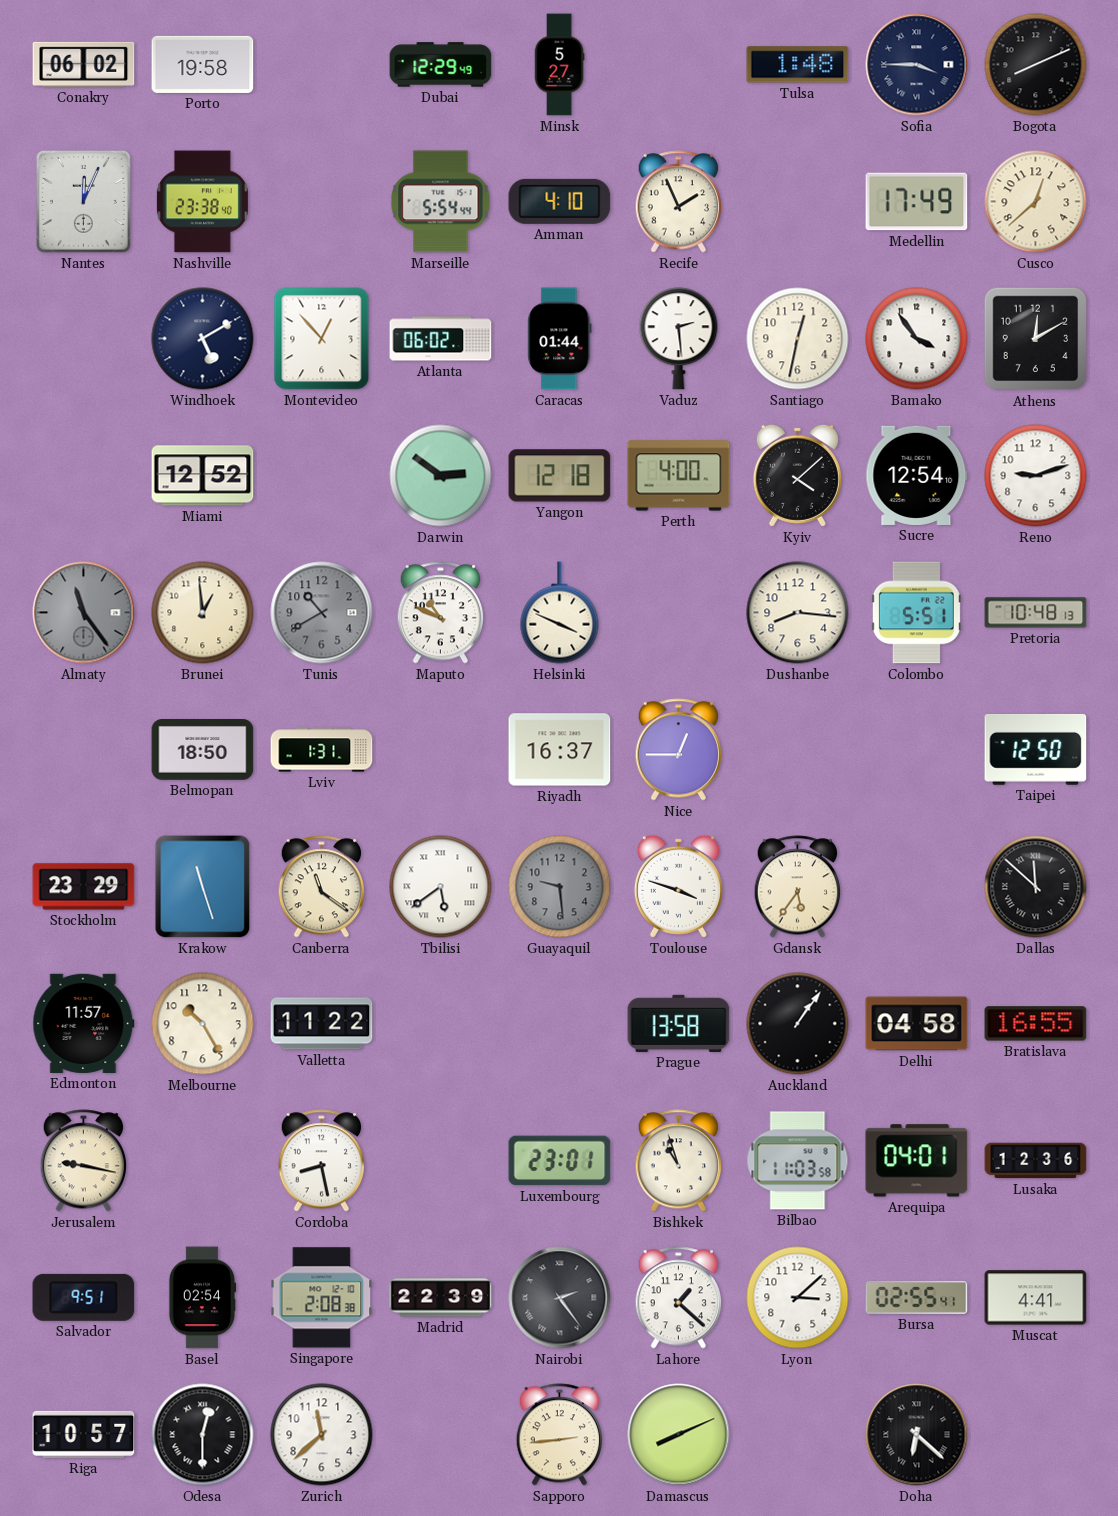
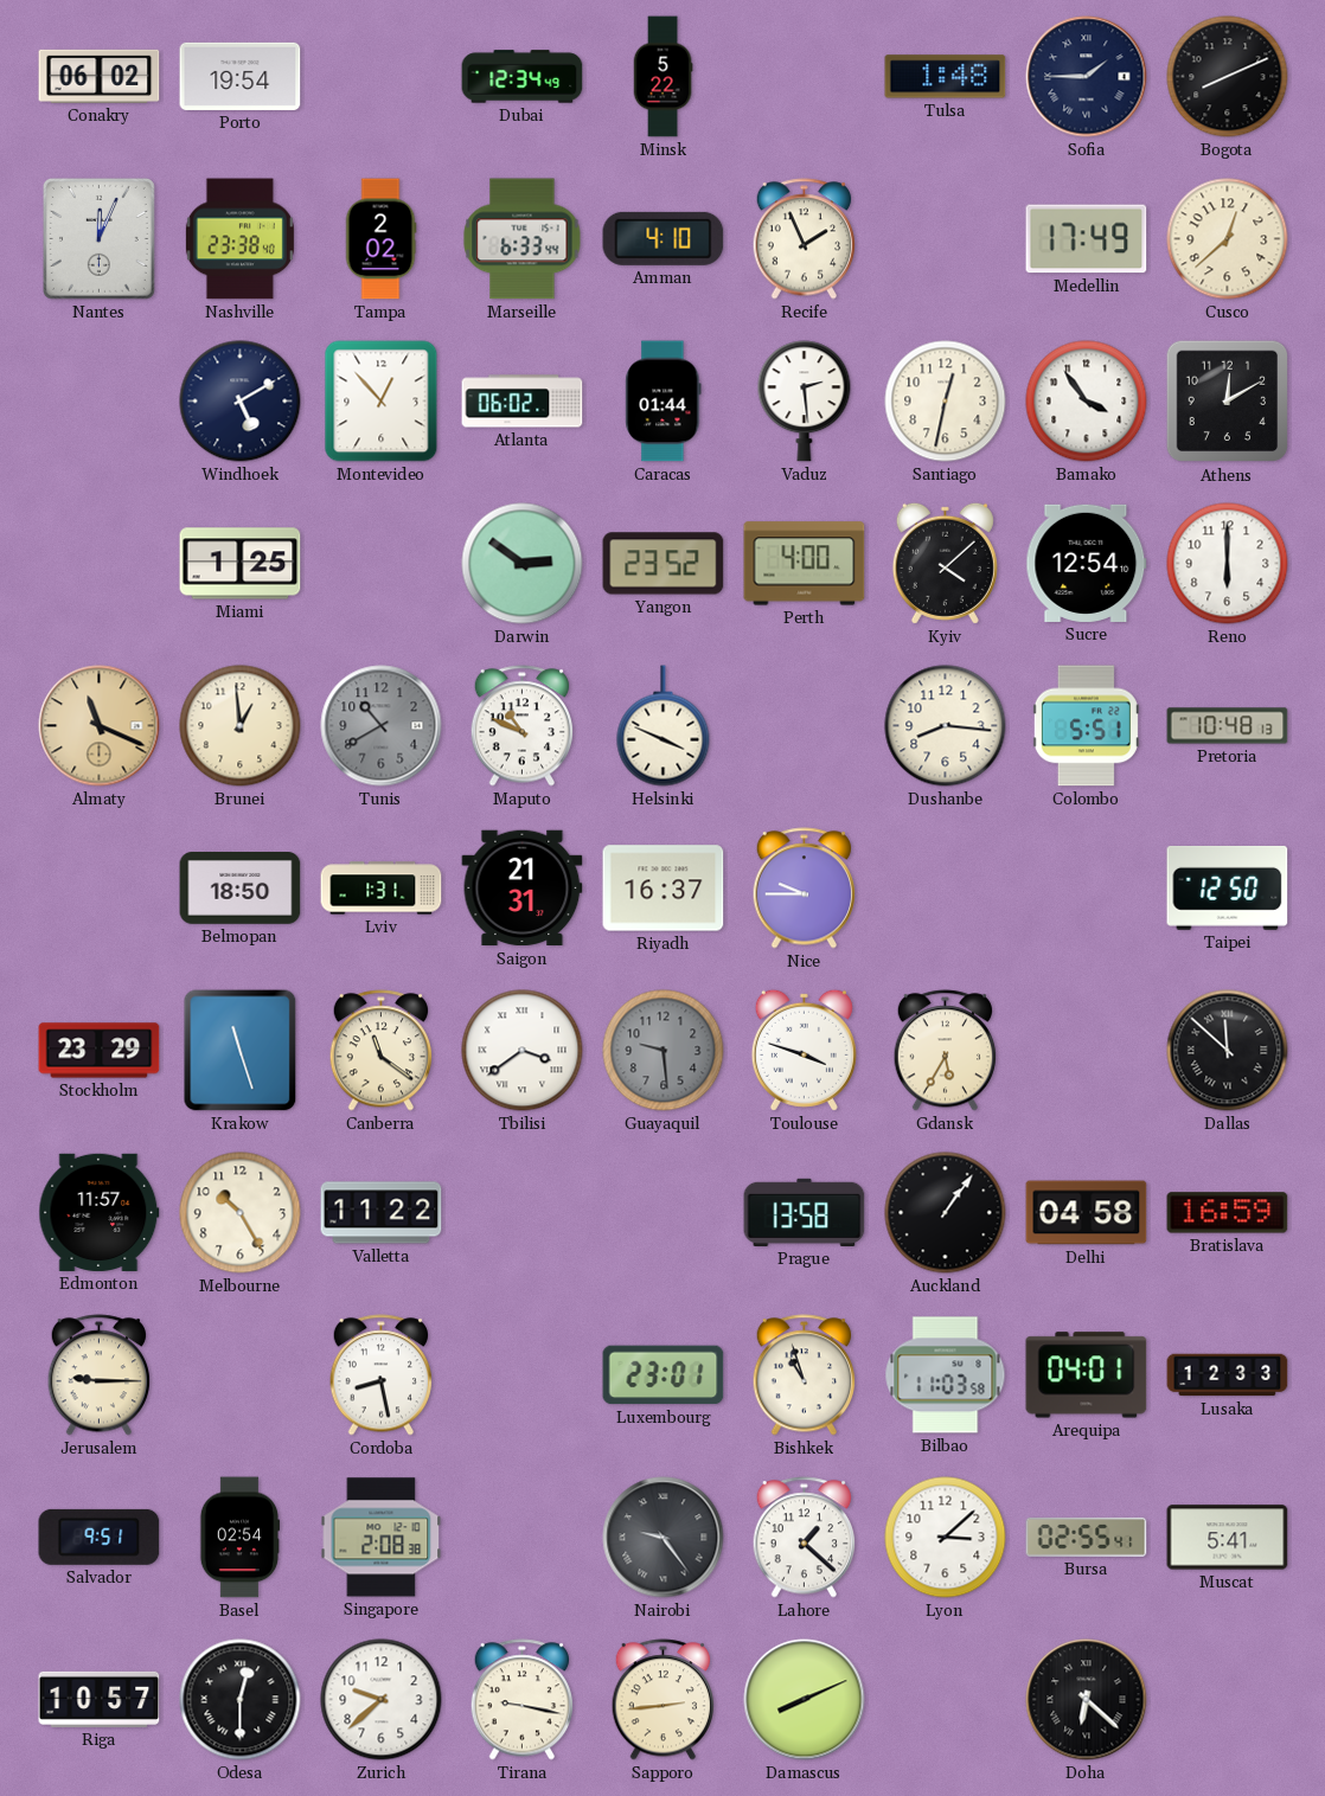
Porto: 19:58 -> 19:54 (241, 76)
Dubai: 12:29 -> 12:34 (523, 77)
Minsk: 5:27 -> 5:22 (662, 77)
Sofia: 3:45 -> 1:45 (1087, 77)
Tampa: none -> 2:02 (380, 239)
Marseille: 5:54 -> 6:33 (523, 239)
Miami: 12:52 -> 1:25 (241, 564)
Yangon: 12:18 -> 23:52 (664, 564)
Reno: 9:12 -> 6:00 (1228, 564)
Almaty: 11:24 -> 11:19 (100, 726)
Almaty dial: grey -> champagne (100, 726)
Saigon: none -> 21:31 (523, 889)
Nice: 12:45 -> 9:45 (805, 889)
Tbilisi: 5:39 -> 3:39 (523, 1051)
Gdansk: 5:36 -> 5:35 (946, 1051)
Bratislava: 16:55 -> 16:59 (1228, 1213)
Jerusalem: 9:17 -> 9:15 (100, 1375)
Lusaka: 12:36 -> 12:33 (1228, 1375)
Madrid: 22:39 -> none (441, 1298)
Nairobi: 2:24 -> 9:24 (664, 1538)
Muscat: 4:41 -> 5:41 (1228, 1538)
Zurich: 11:38 -> 9:38 (382, 1700)
Tirana: none -> 9:17 (523, 1700)
